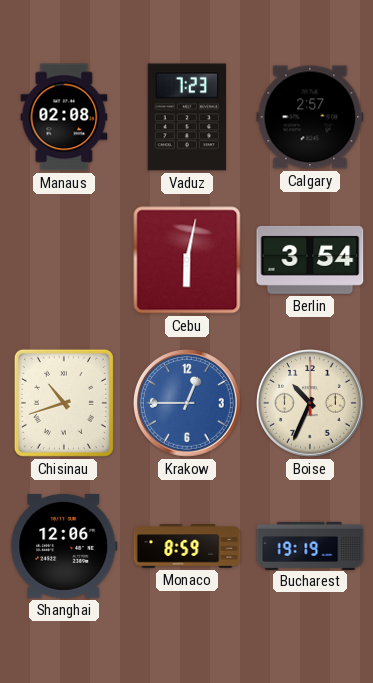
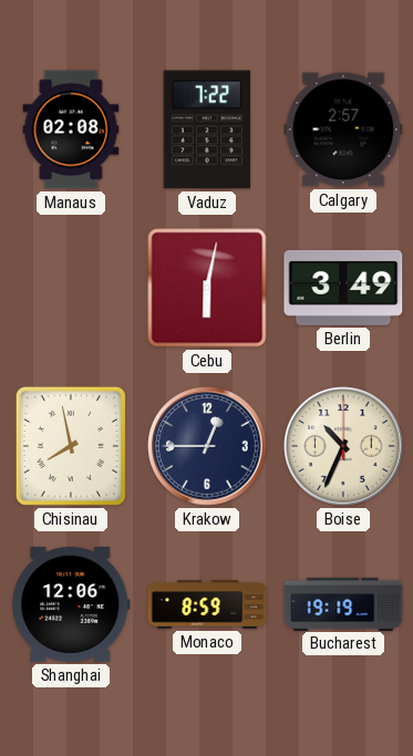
Vaduz: 7:23 -> 7:22 (206, 130)
Berlin: 3:54 -> 3:49 (343, 288)
Chisinau: 10:42 -> 7:58 (71, 446)
Krakow dial: blue -> navy (208, 447)
